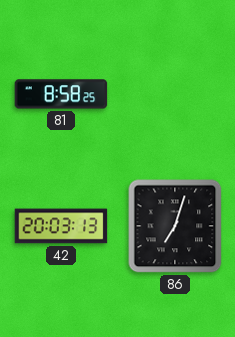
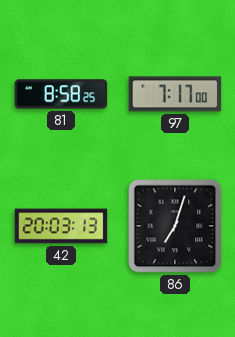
97: none -> 7:17 (175, 94)
